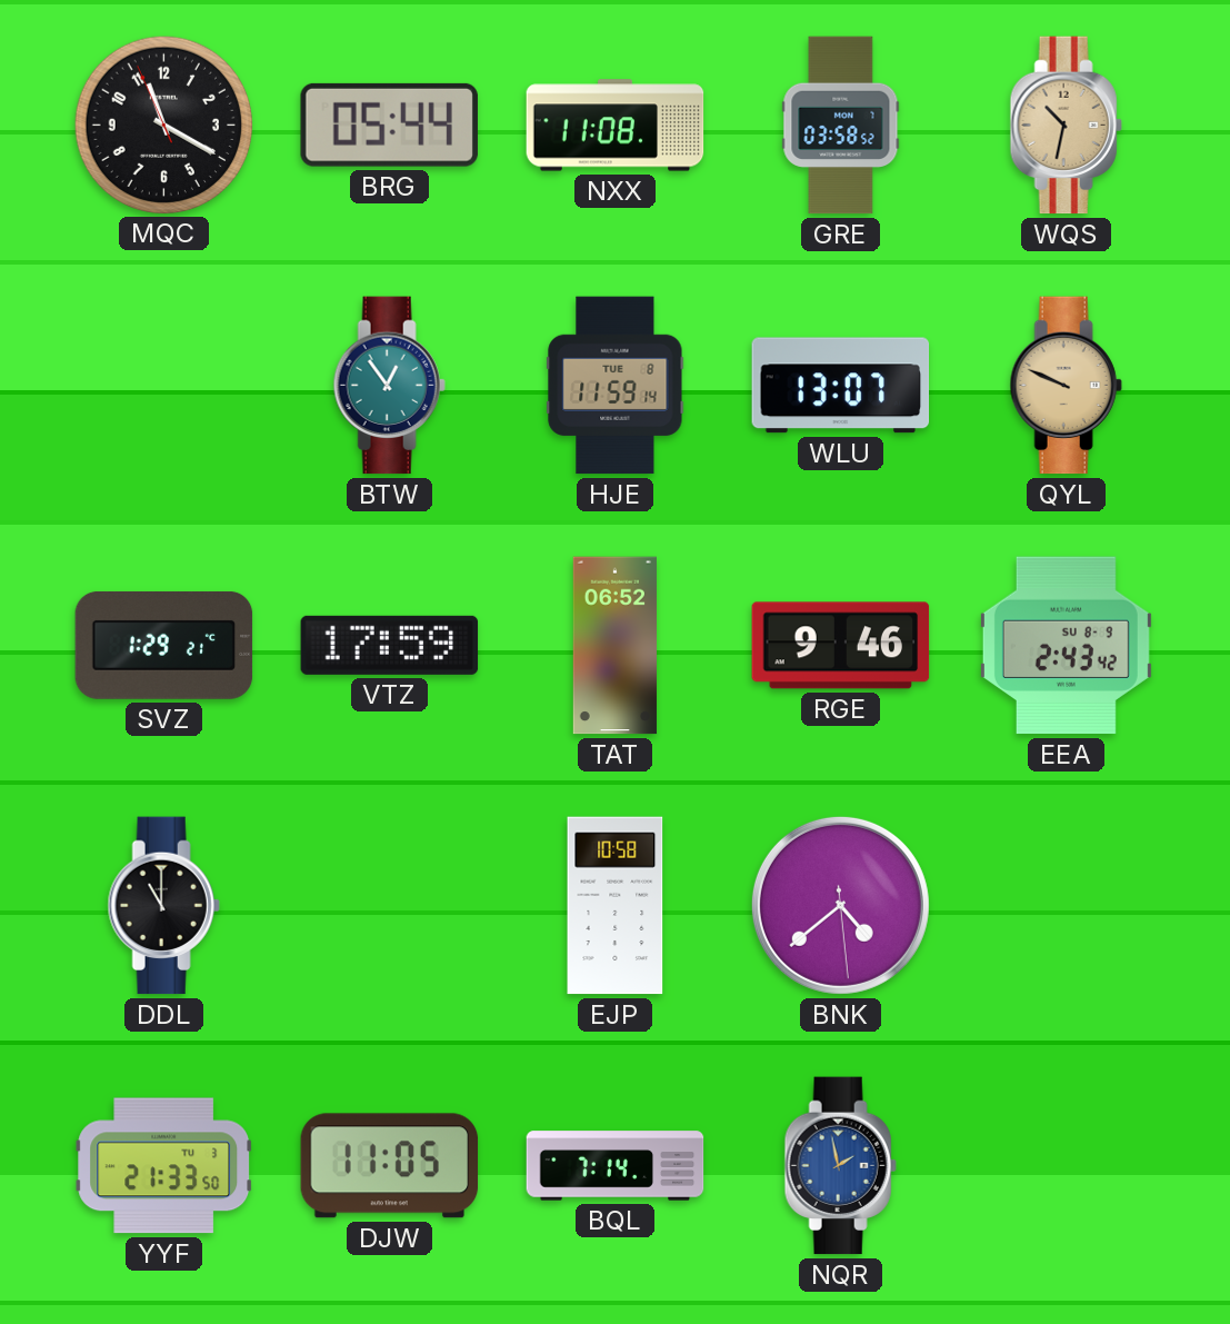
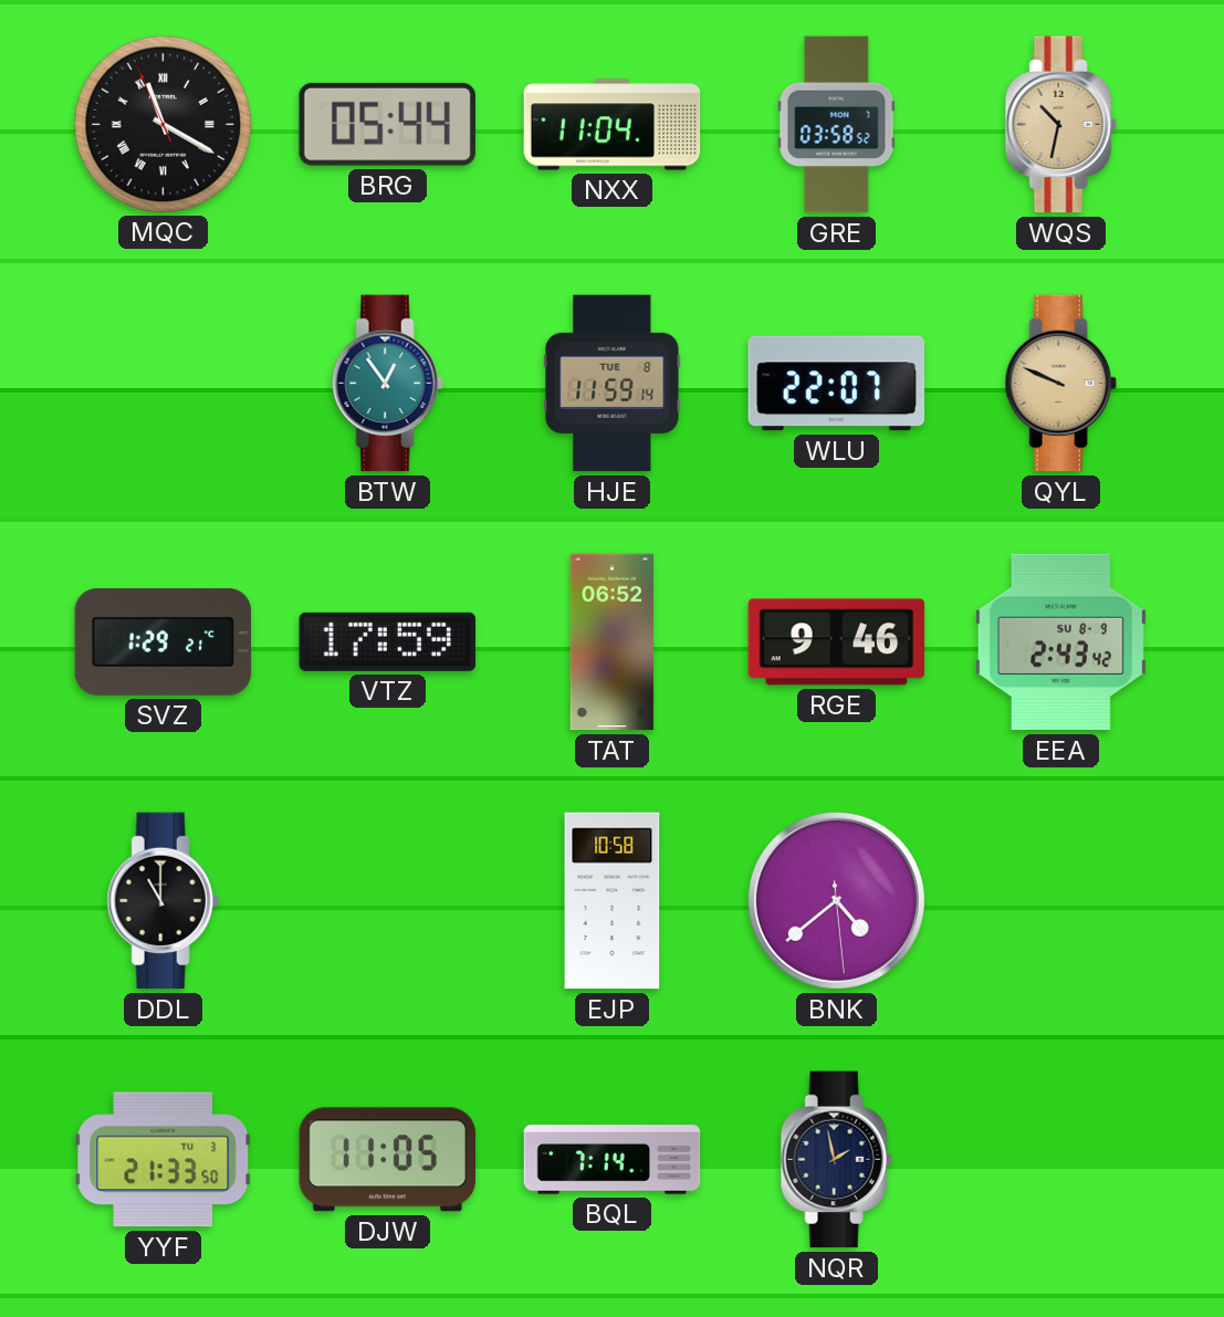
MQC numerals: Arabic -> Roman (163, 124)
NXX: 11:08 -> 11:04 (613, 125)
WLU: 13:07 -> 22:07 (837, 384)
NQR dial: blue -> navy (836, 1160)
